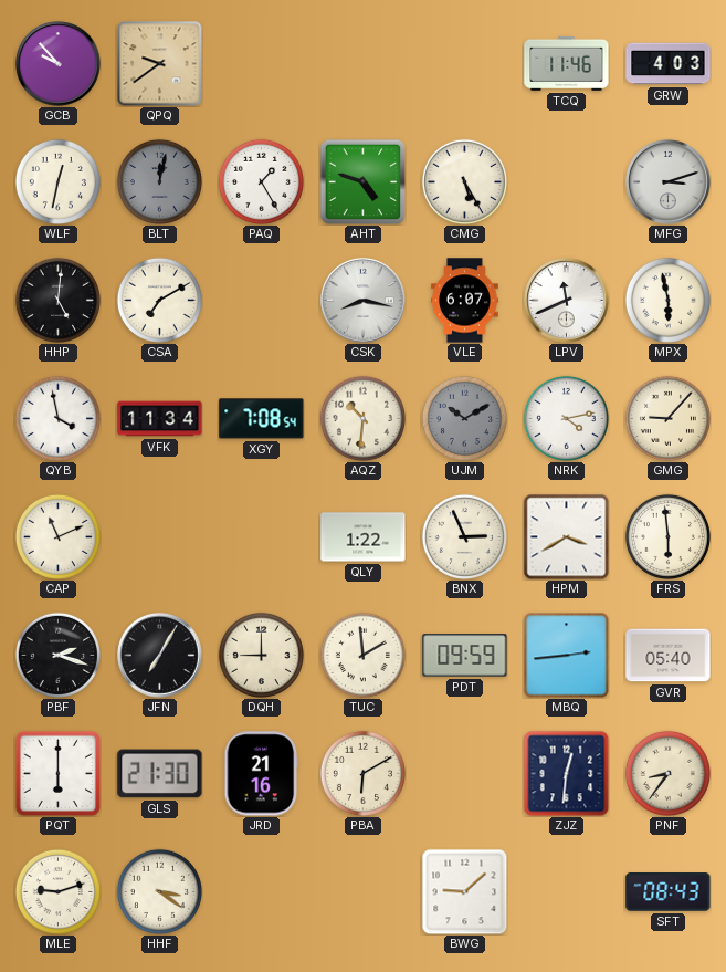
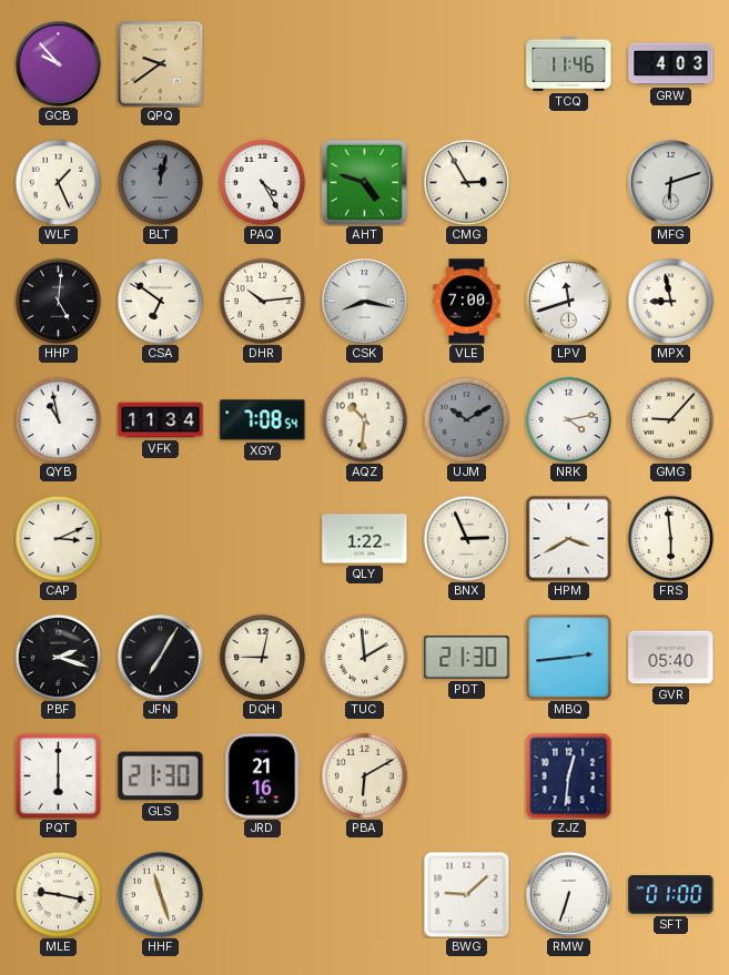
WLF: 12:32 -> 1:26 (58, 182)
PAQ: 1:25 -> 4:25 (262, 182)
CMG: 5:25 -> 2:55 (466, 182)
MFG: 3:12 -> 6:12 (671, 183)
CSA: 7:10 -> 6:51 (160, 301)
DHR: none -> 10:14 (262, 301)
VLE: 6:07 -> 7:00 (467, 302)
LPV: 11:41 -> 11:42 (569, 302)
MPX: 5:58 -> 8:58 (670, 301)
QYB: 3:58 -> 10:58 (58, 419)
CAP: 11:11 -> 3:11 (58, 538)
DQH: 9:00 -> 9:02 (262, 657)
PDT: 09:59 -> 21:30 (467, 658)
PNF: 8:36 -> none (667, 773)
MLE: 9:12 -> 9:17 (58, 894)
HHF: 3:21 -> 11:27 (160, 894)
RMW: none -> 6:33 (569, 895)
SFT: 08:43 -> 01:00 (671, 895)
